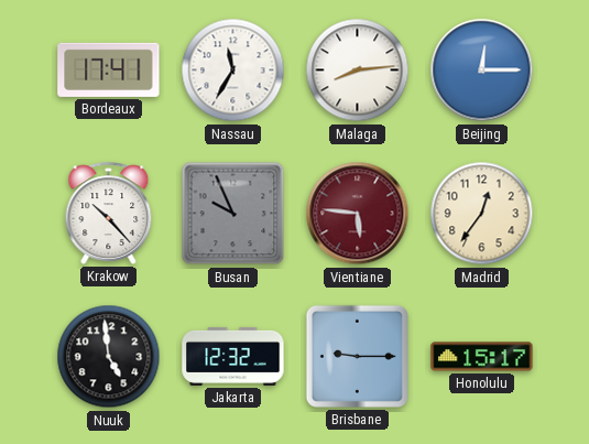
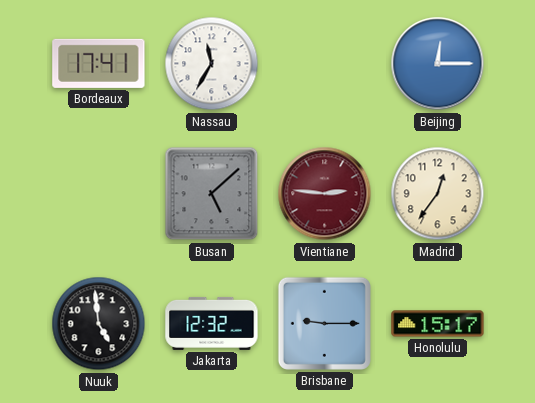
Malaga: 8:14 -> none (358, 71)
Krakow: 10:23 -> none (109, 213)
Busan: 9:56 -> 5:08 (212, 194)
Vientiane: 5:46 -> 2:46 (325, 194)
